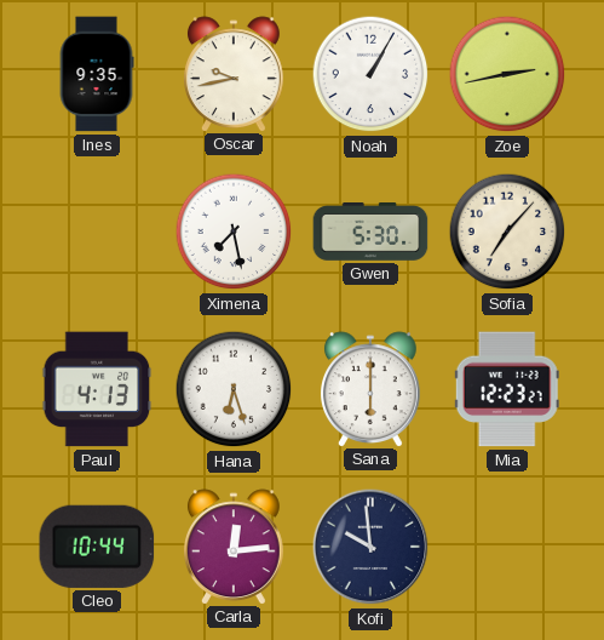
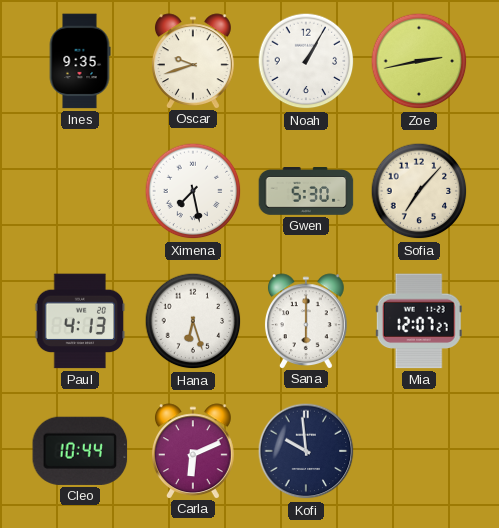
Oscar: 9:43 -> 9:42 (193, 61)
Mia: 12:23 -> 12:07 (419, 321)
Carla: 12:14 -> 6:11 (193, 451)
